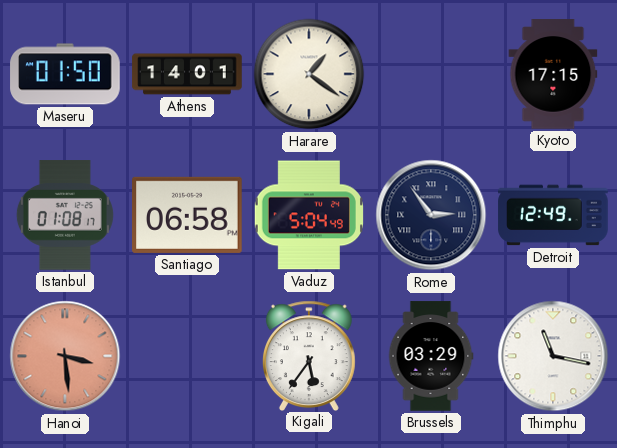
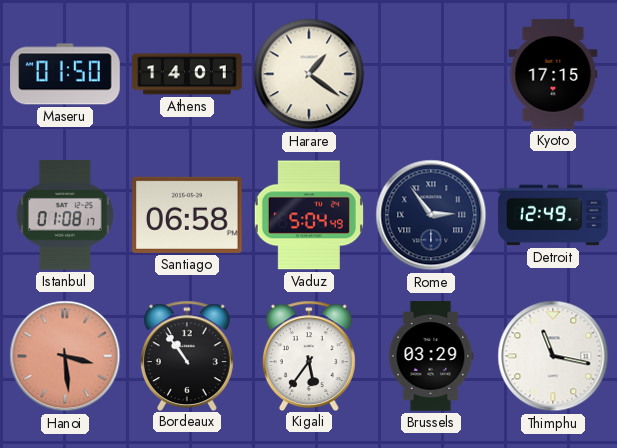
Bordeaux: none -> 10:54 (187, 355)
